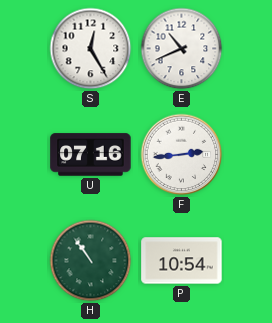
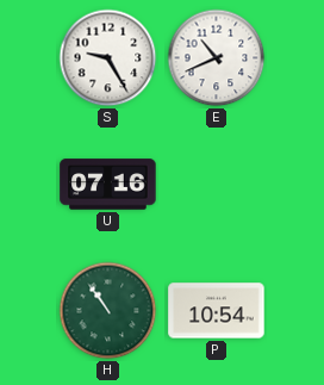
S: 12:25 -> 9:25 (108, 58)
F: 2:44 -> none (182, 155)
